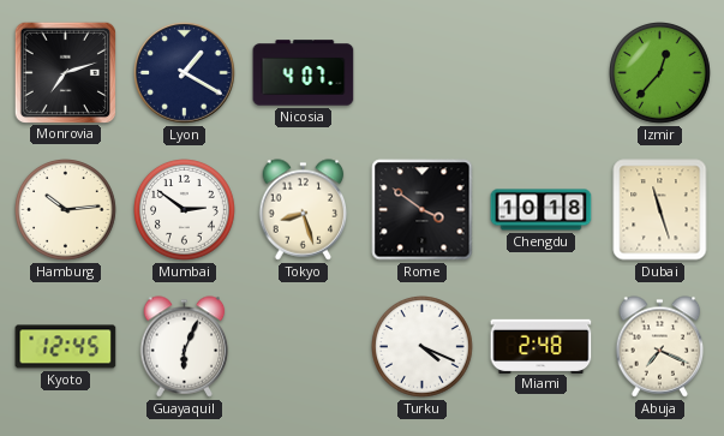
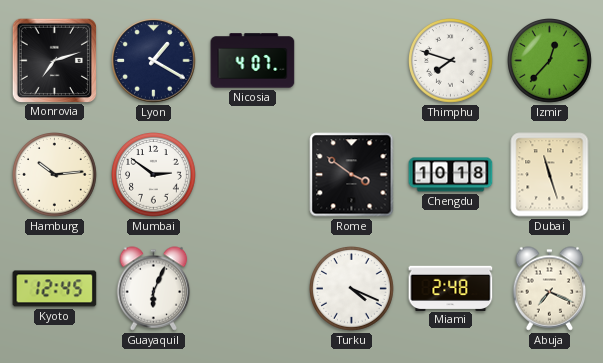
Thimphu: none -> 7:48 (451, 61)
Tokyo: 8:27 -> none (304, 210)
